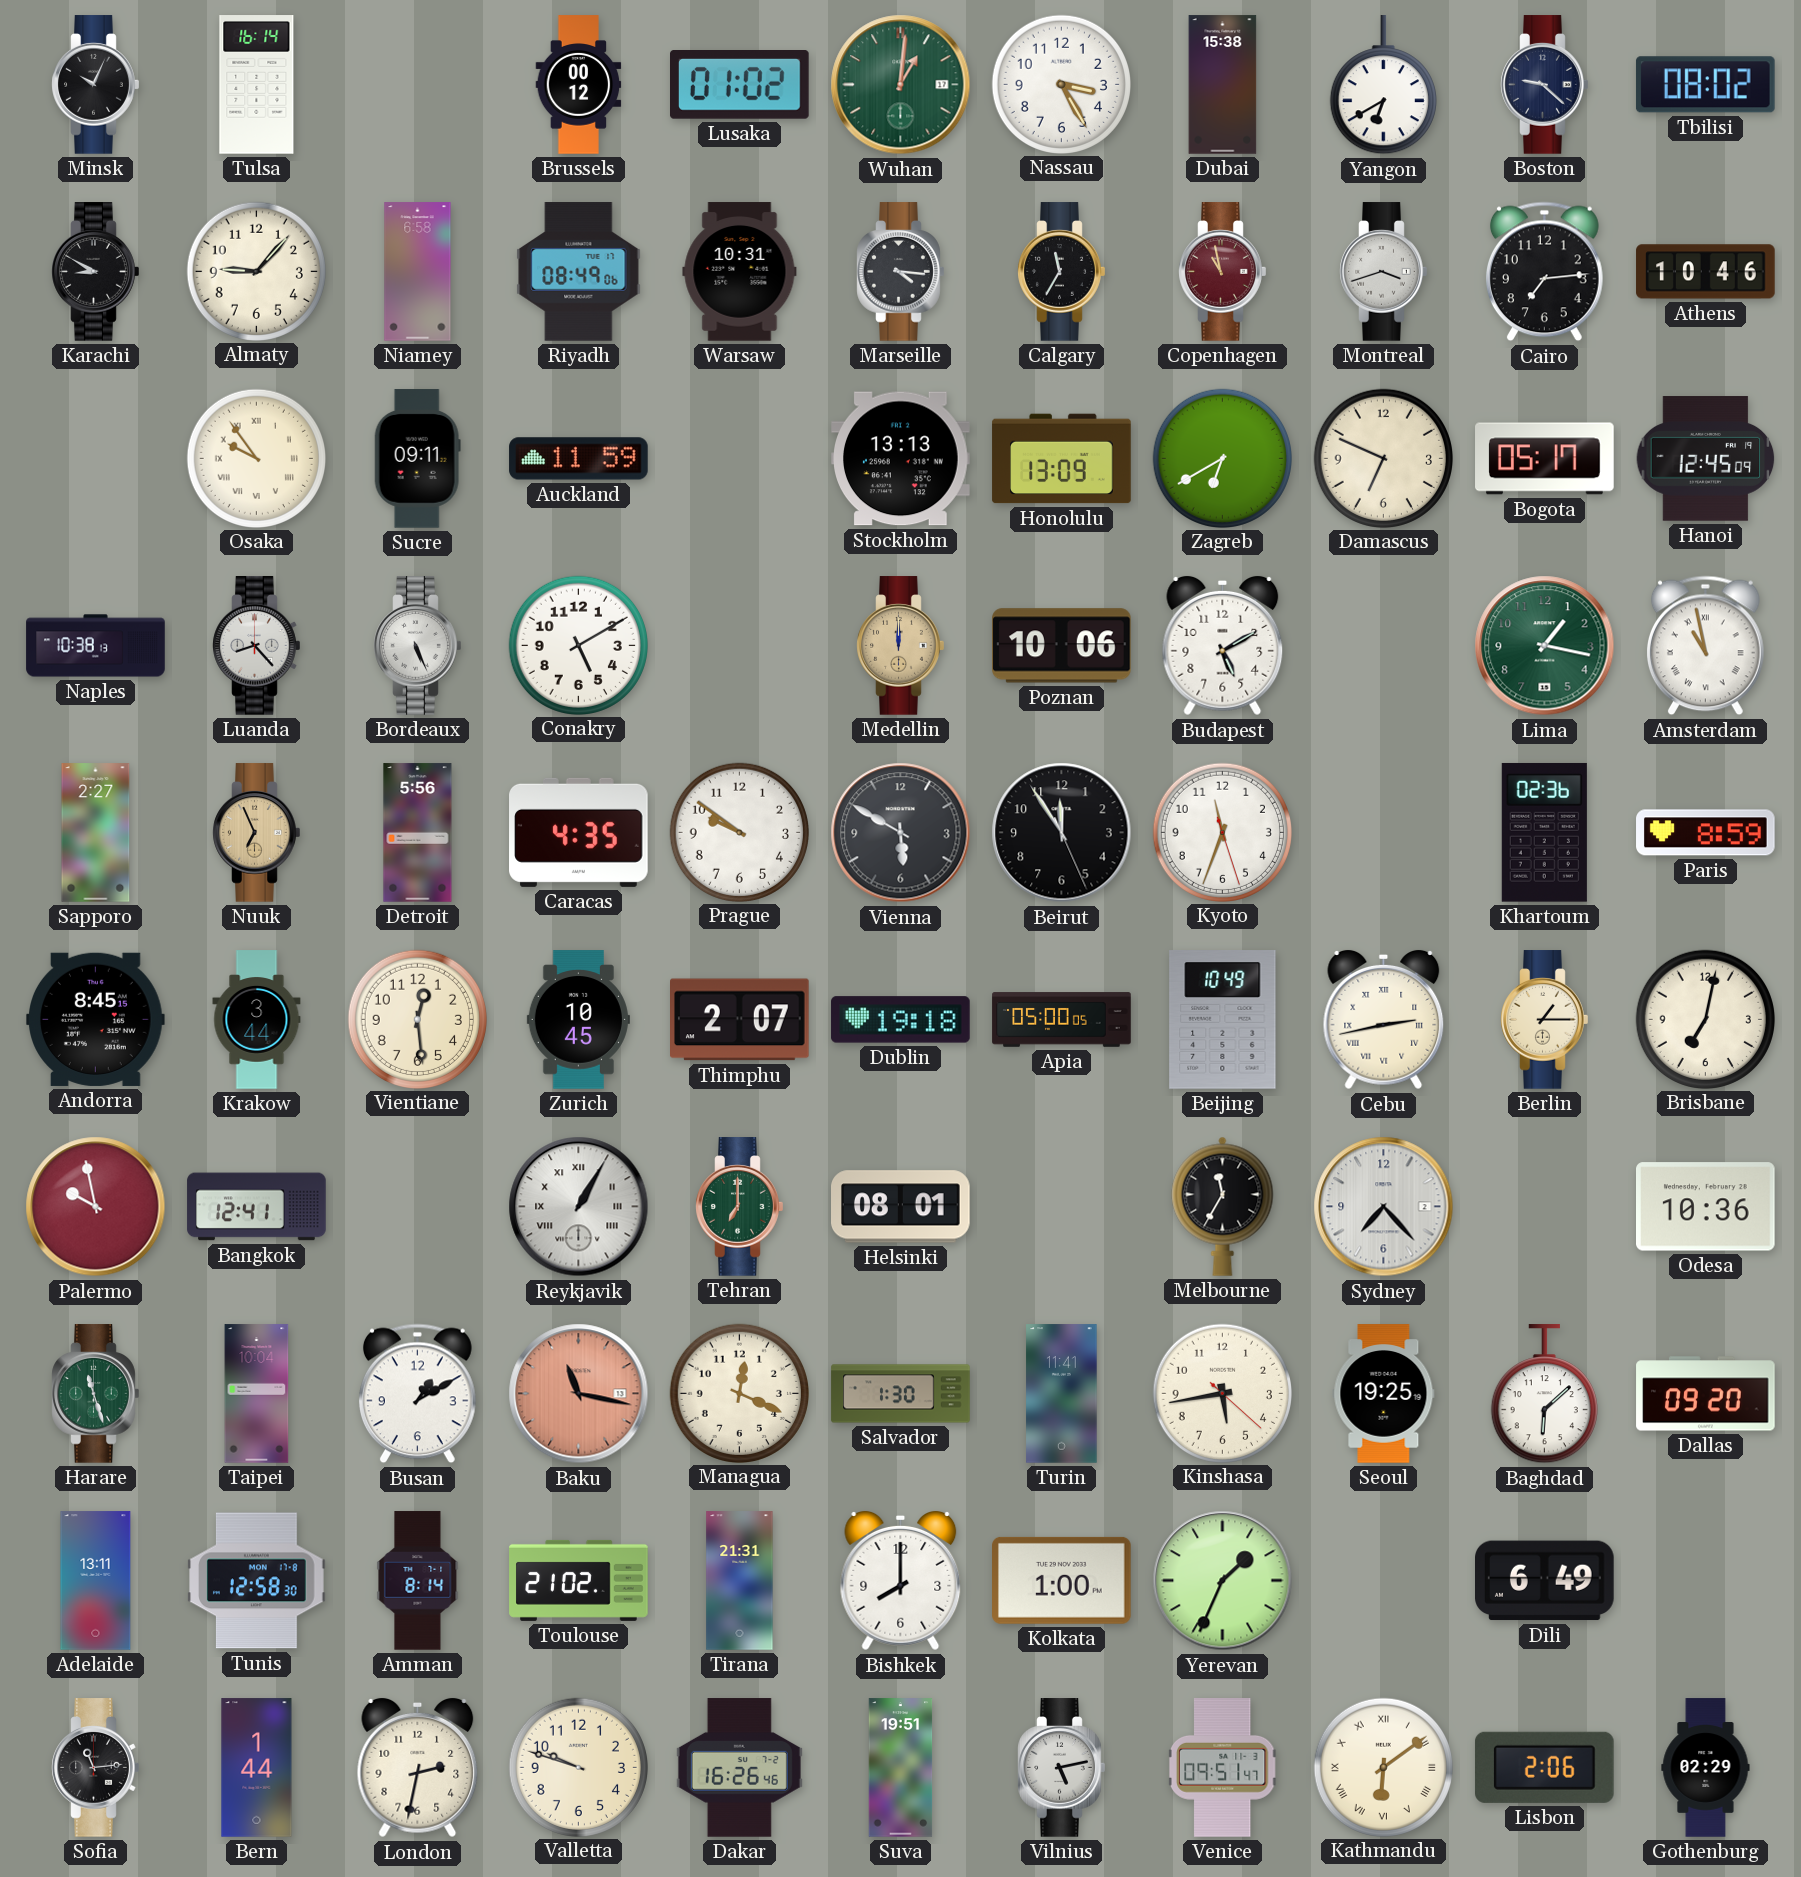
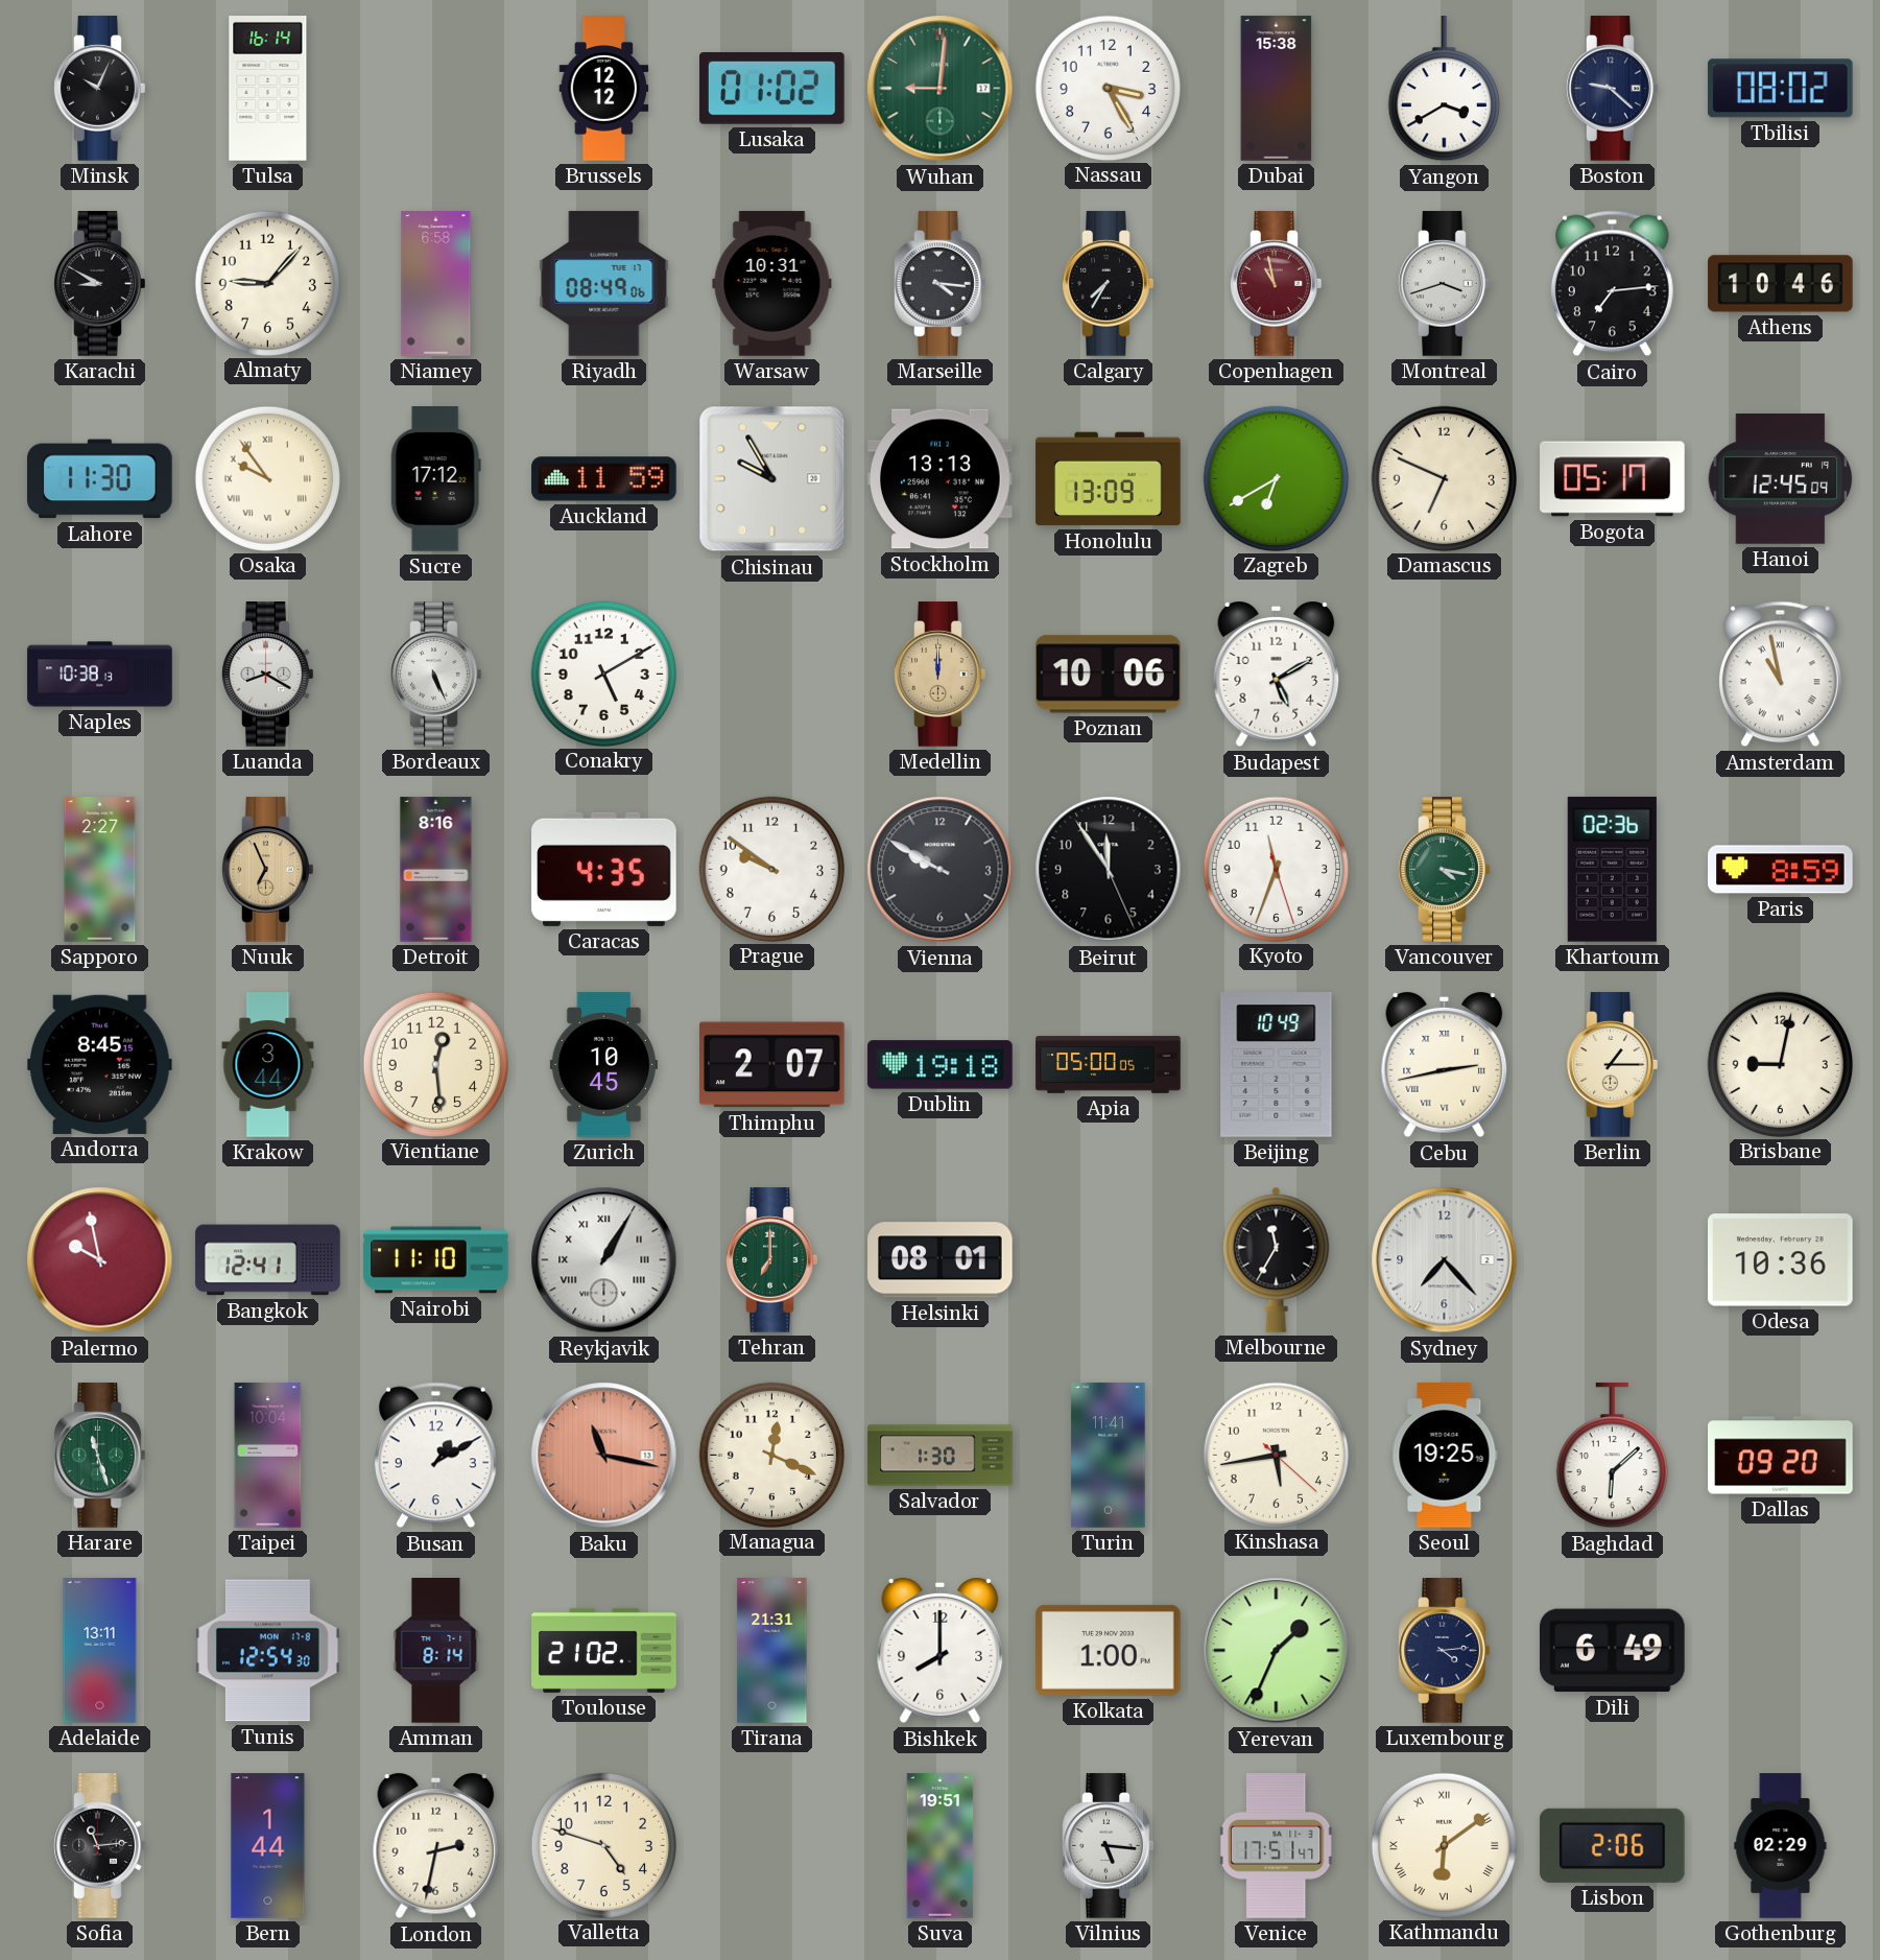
Brussels: 00:12 -> 12:12 (604, 89)
Wuhan: 1:01 -> 9:01 (941, 89)
Yangon: 6:40 -> 3:40 (1444, 89)
Calgary: 11:35 -> 7:35 (1109, 284)
Lahore: none -> 11:30 (100, 479)
Sucre: 09:11 -> 17:12 (435, 479)
Chisinau: none -> 9:55 (772, 479)
Luanda: 8:23 -> 8:20 (268, 675)
Lima: 1:17 -> none (1545, 646)
Detroit: 5:56 -> 8:16 (436, 870)
Vienna: 5:50 -> 9:50 (941, 870)
Vancouver: none -> 4:17 (1445, 870)
Brisbane: 7:02 -> 9:02 (1780, 1064)
Nairobi: none -> 11:10 (436, 1260)
Tunis: 12:58 -> 12:54 (268, 1651)
Luxembourg: none -> 4:14 (1445, 1651)
Valletta: 9:48 -> 4:48 (603, 1845)
Dakar: 16:26 -> none (739, 1768)
Vilnius: 5:13 -> 5:16 (1109, 1846)
Venice: 09:51 -> 17:51 (1277, 1846)
